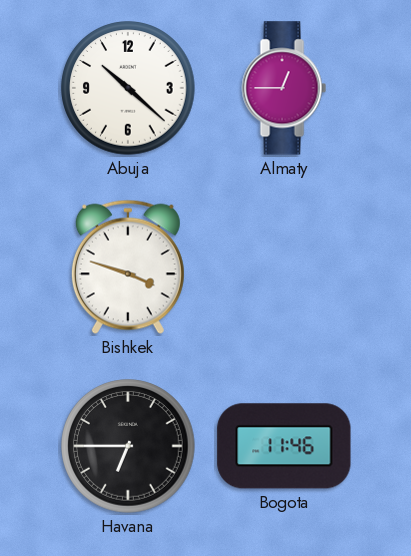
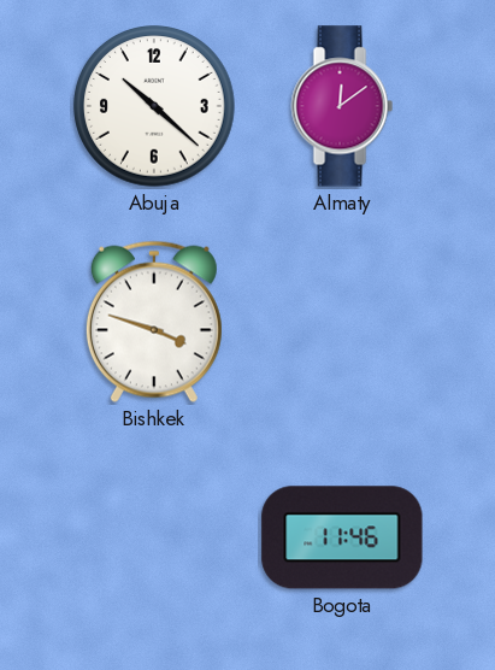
Almaty: 12:45 -> 12:09 (342, 106)
Havana: 6:45 -> none (128, 446)
